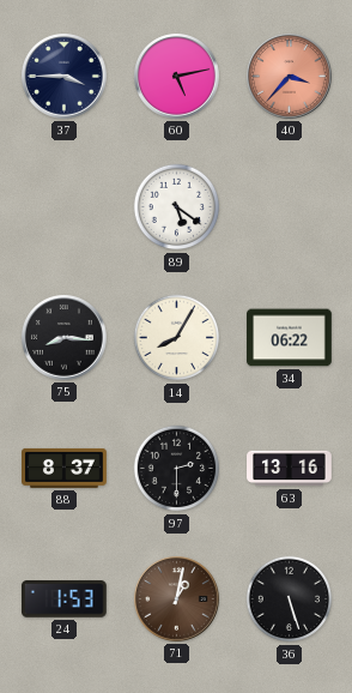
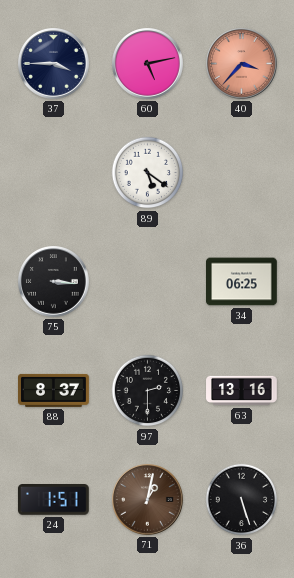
75: 8:16 -> 3:16 (54, 282)
14: 8:05 -> none (177, 338)
34: 06:22 -> 06:25 (242, 282)
24: 1:53 -> 1:51 (54, 500)
